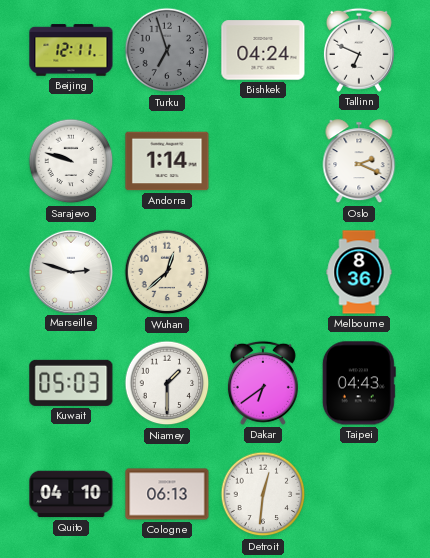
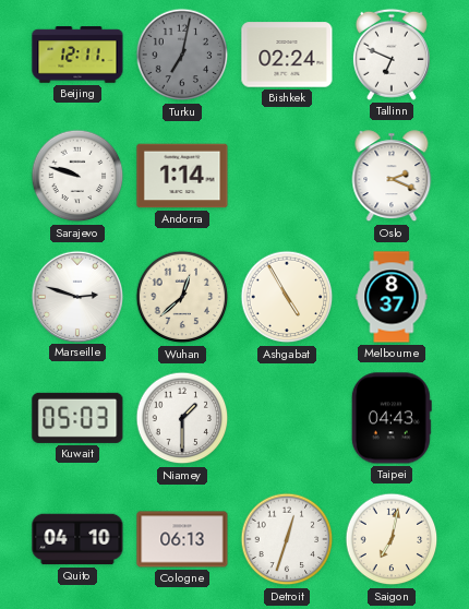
Turku: 6:57 -> 7:02 (182, 55)
Bishkek: 04:24 -> 02:24 (287, 55)
Ashgabat: none -> 4:55 (287, 297)
Melbourne: 8:36 -> 8:37 (392, 297)
Dakar: 6:39 -> none (263, 383)
Detroit: 12:31 -> 12:33 (287, 539)
Saigon: none -> 7:02 (392, 539)
